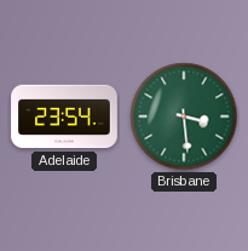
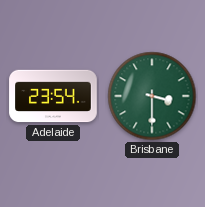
Brisbane: 3:29 -> 3:30 (152, 96)
